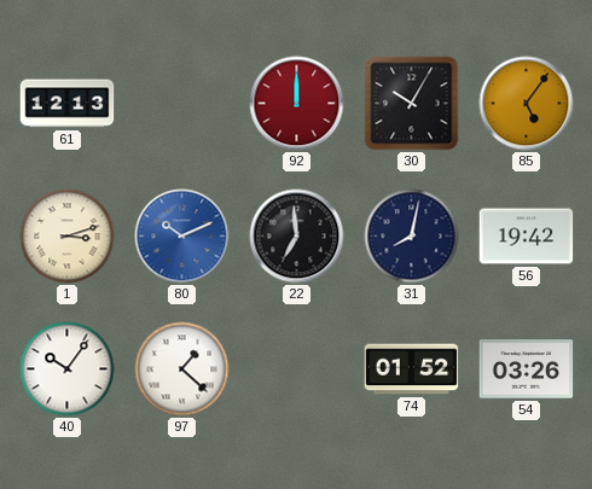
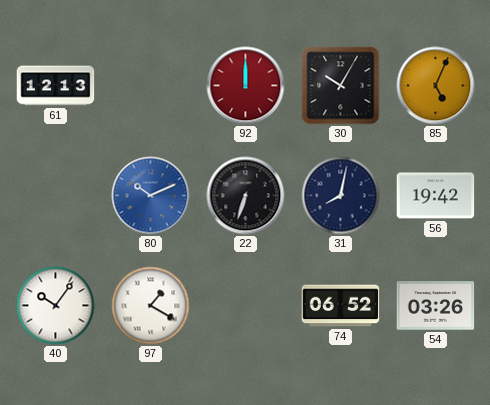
85: 5:06 -> 5:04 (436, 86)
1: 3:12 -> none (68, 237)
22: 6:59 -> 6:33 (246, 196)
97: 1:22 -> 1:20 (151, 306)
74: 01:52 -> 06:52 (341, 306)
